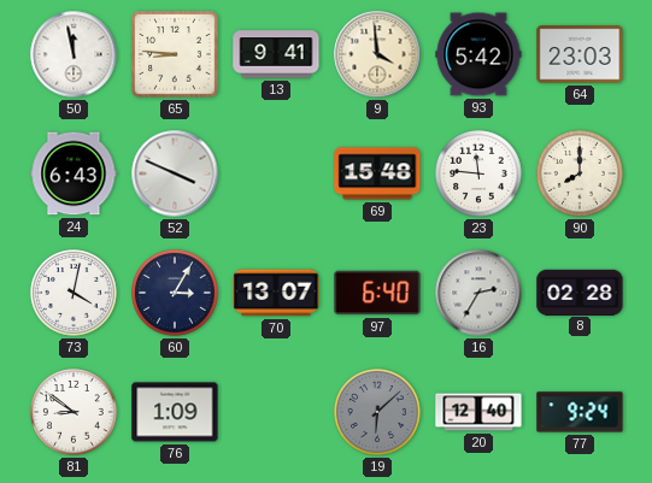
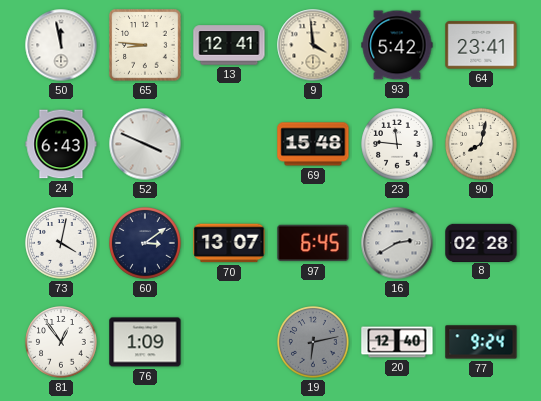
13: 9:41 -> 12:41 (229, 45)
64: 23:03 -> 23:41 (481, 45)
90: 8:00 -> 8:02 (481, 144)
60: 3:05 -> 3:09 (145, 243)
97: 6:40 -> 6:45 (313, 243)
16: 2:35 -> 2:40 (397, 243)
81: 8:51 -> 12:54 (61, 342)
19: 6:08 -> 6:13 (313, 342)
